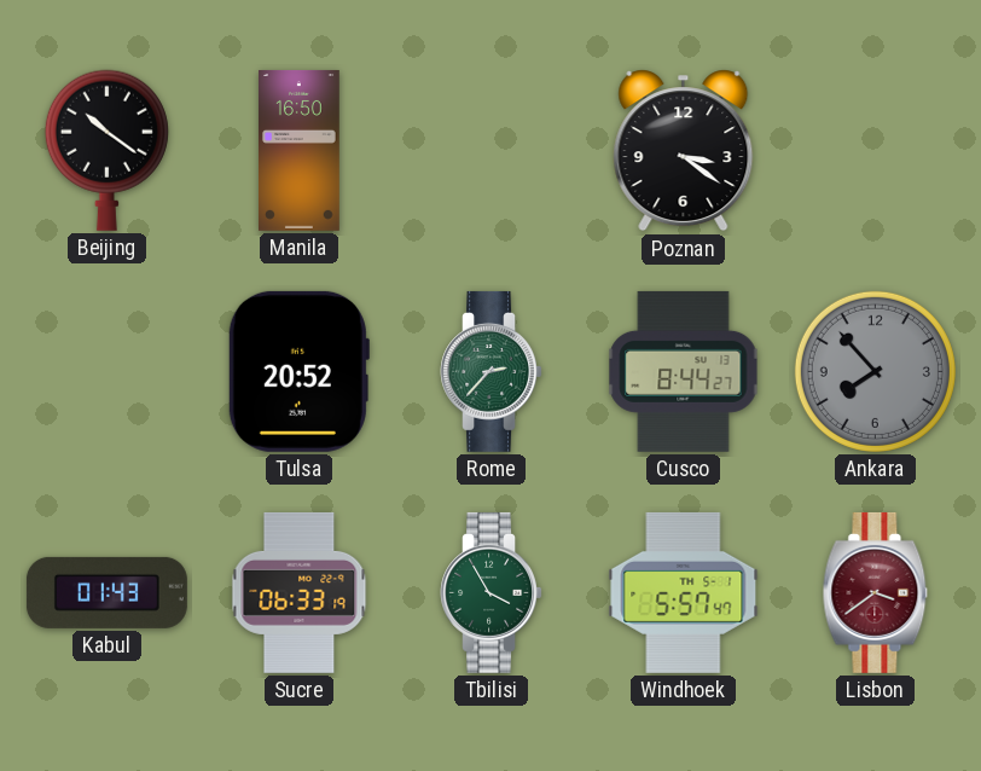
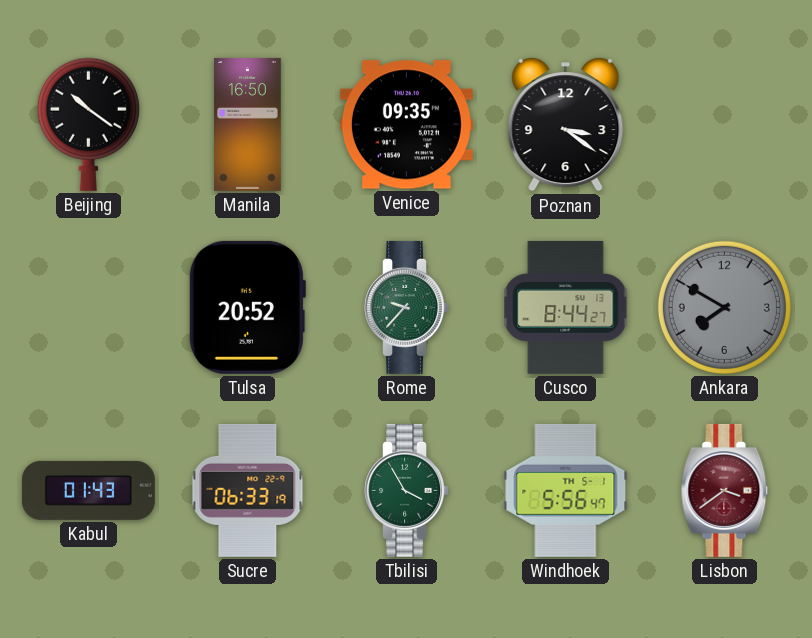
Venice: none -> 09:35 (406, 125)
Rome: 2:37 -> 9:37 (406, 307)
Ankara: 7:53 -> 7:50 (724, 307)
Windhoek: 5:57 -> 5:56 (566, 490)
